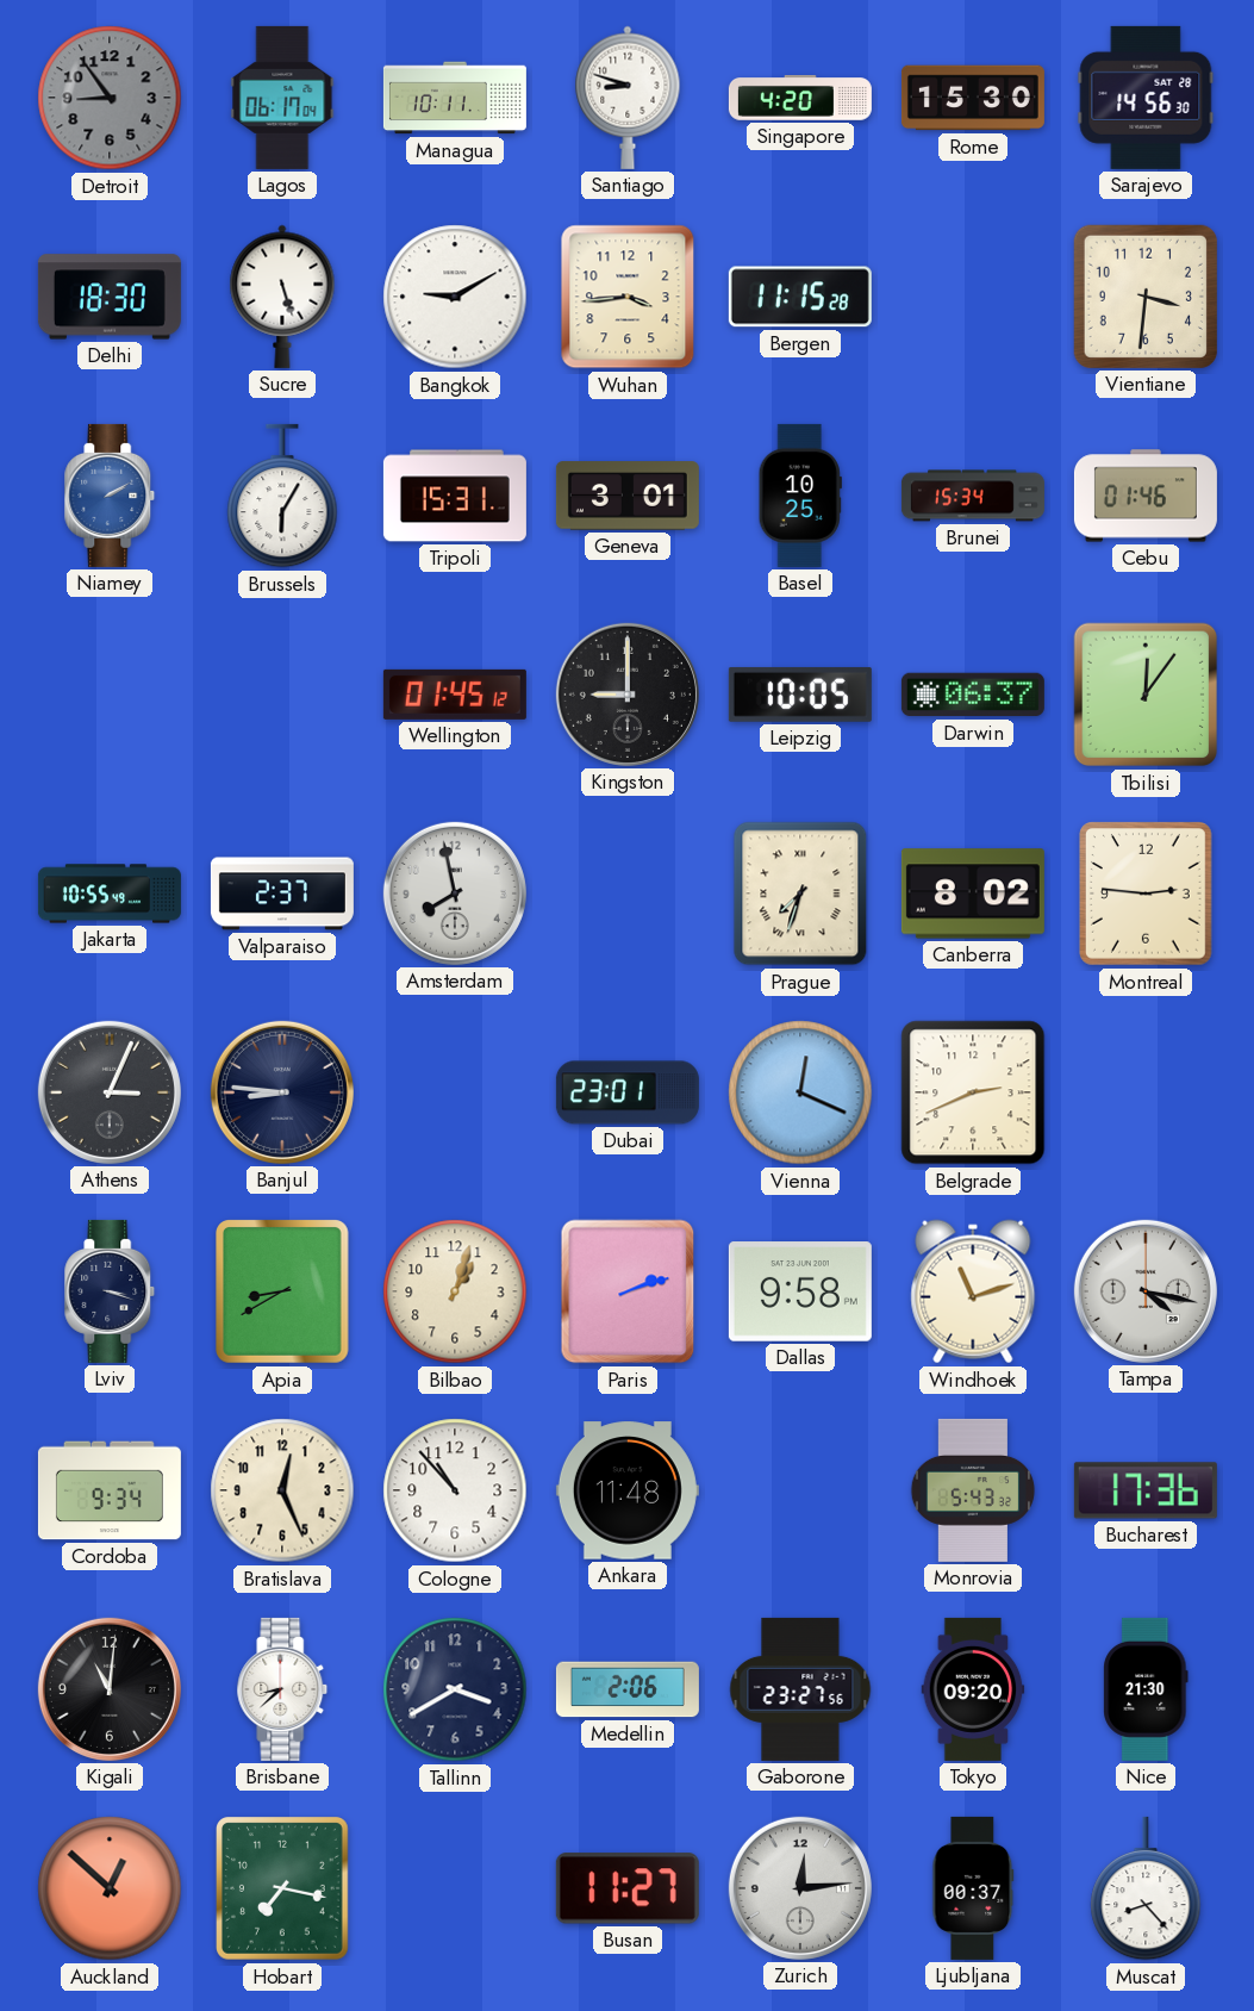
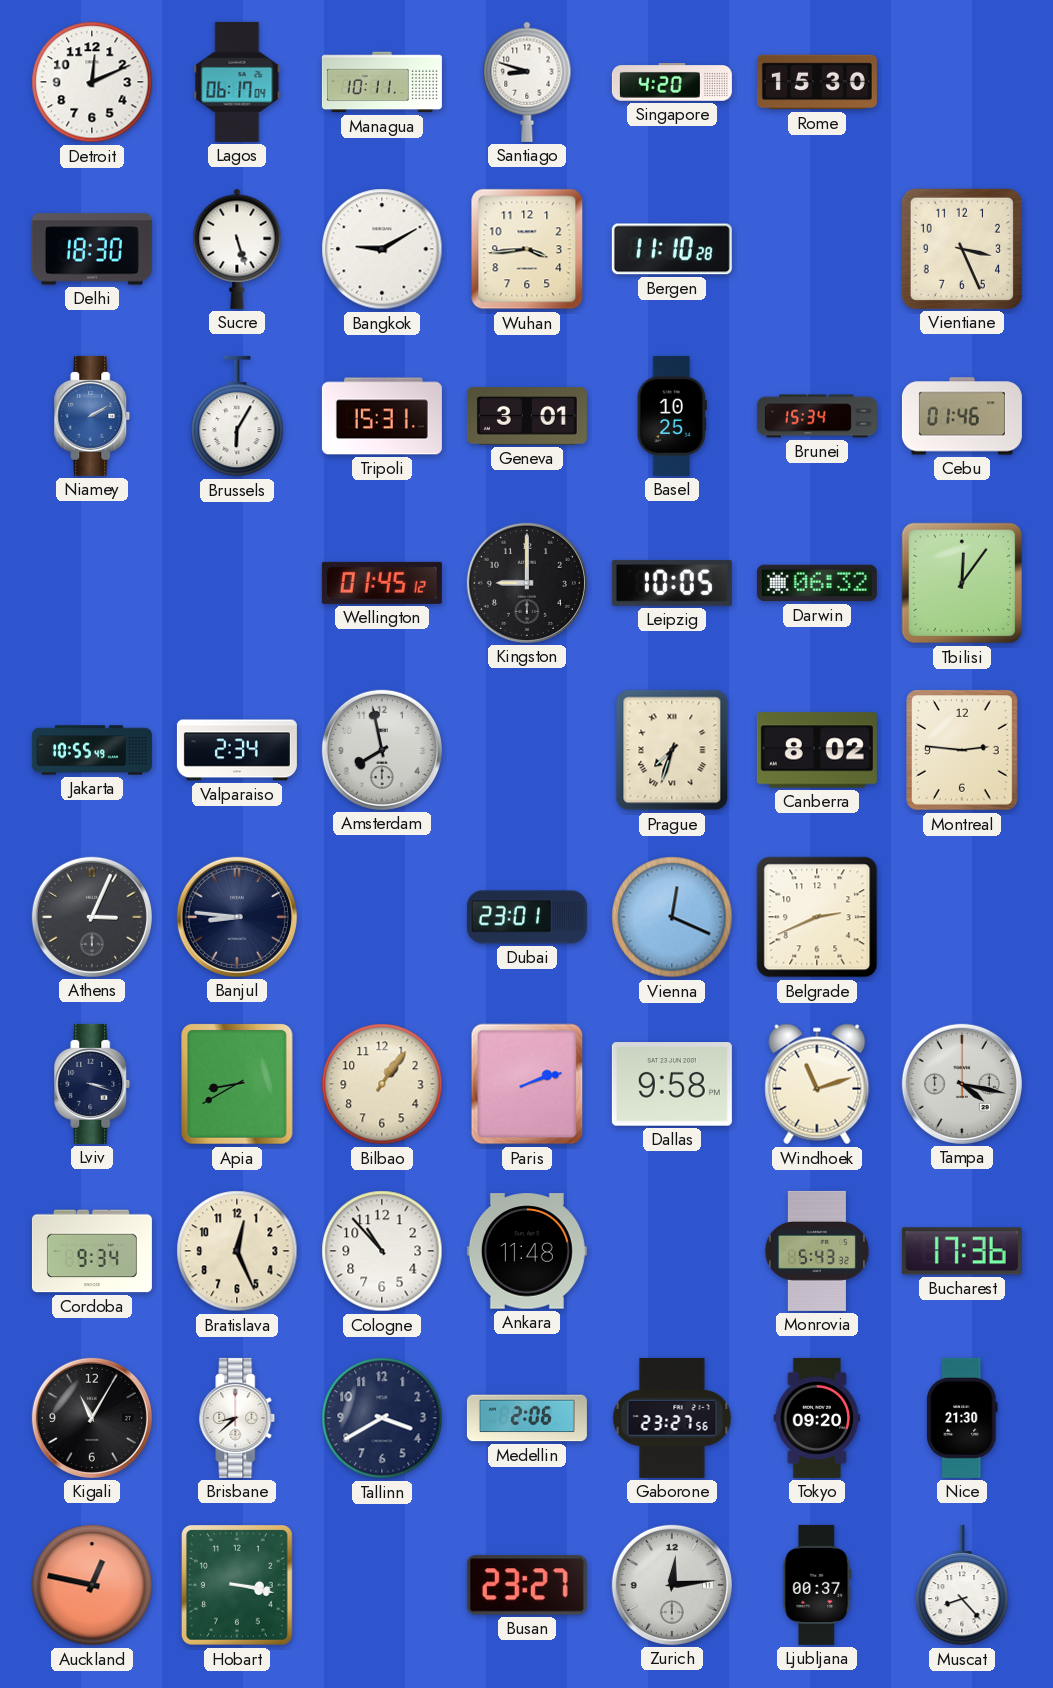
Detroit: 8:54 -> 12:11 (92, 82)
Detroit dial: grey -> white (92, 82)
Sarajevo: 14:56 -> none (1146, 98)
Bergen: 11:15 -> 11:10 (672, 249)
Vientiane: 3:31 -> 3:26 (962, 249)
Darwin: 06:37 -> 06:32 (817, 583)
Valparaiso: 2:37 -> 2:34 (237, 750)
Bilbao: 1:03 -> 1:06 (382, 1084)
Kigali: 11:01 -> 11:05 (92, 1418)
Auckland: 12:52 -> 12:47 (92, 1585)
Hobart: 7:17 -> 3:17 (238, 1586)
Busan: 11:27 -> 23:27 (527, 1585)
